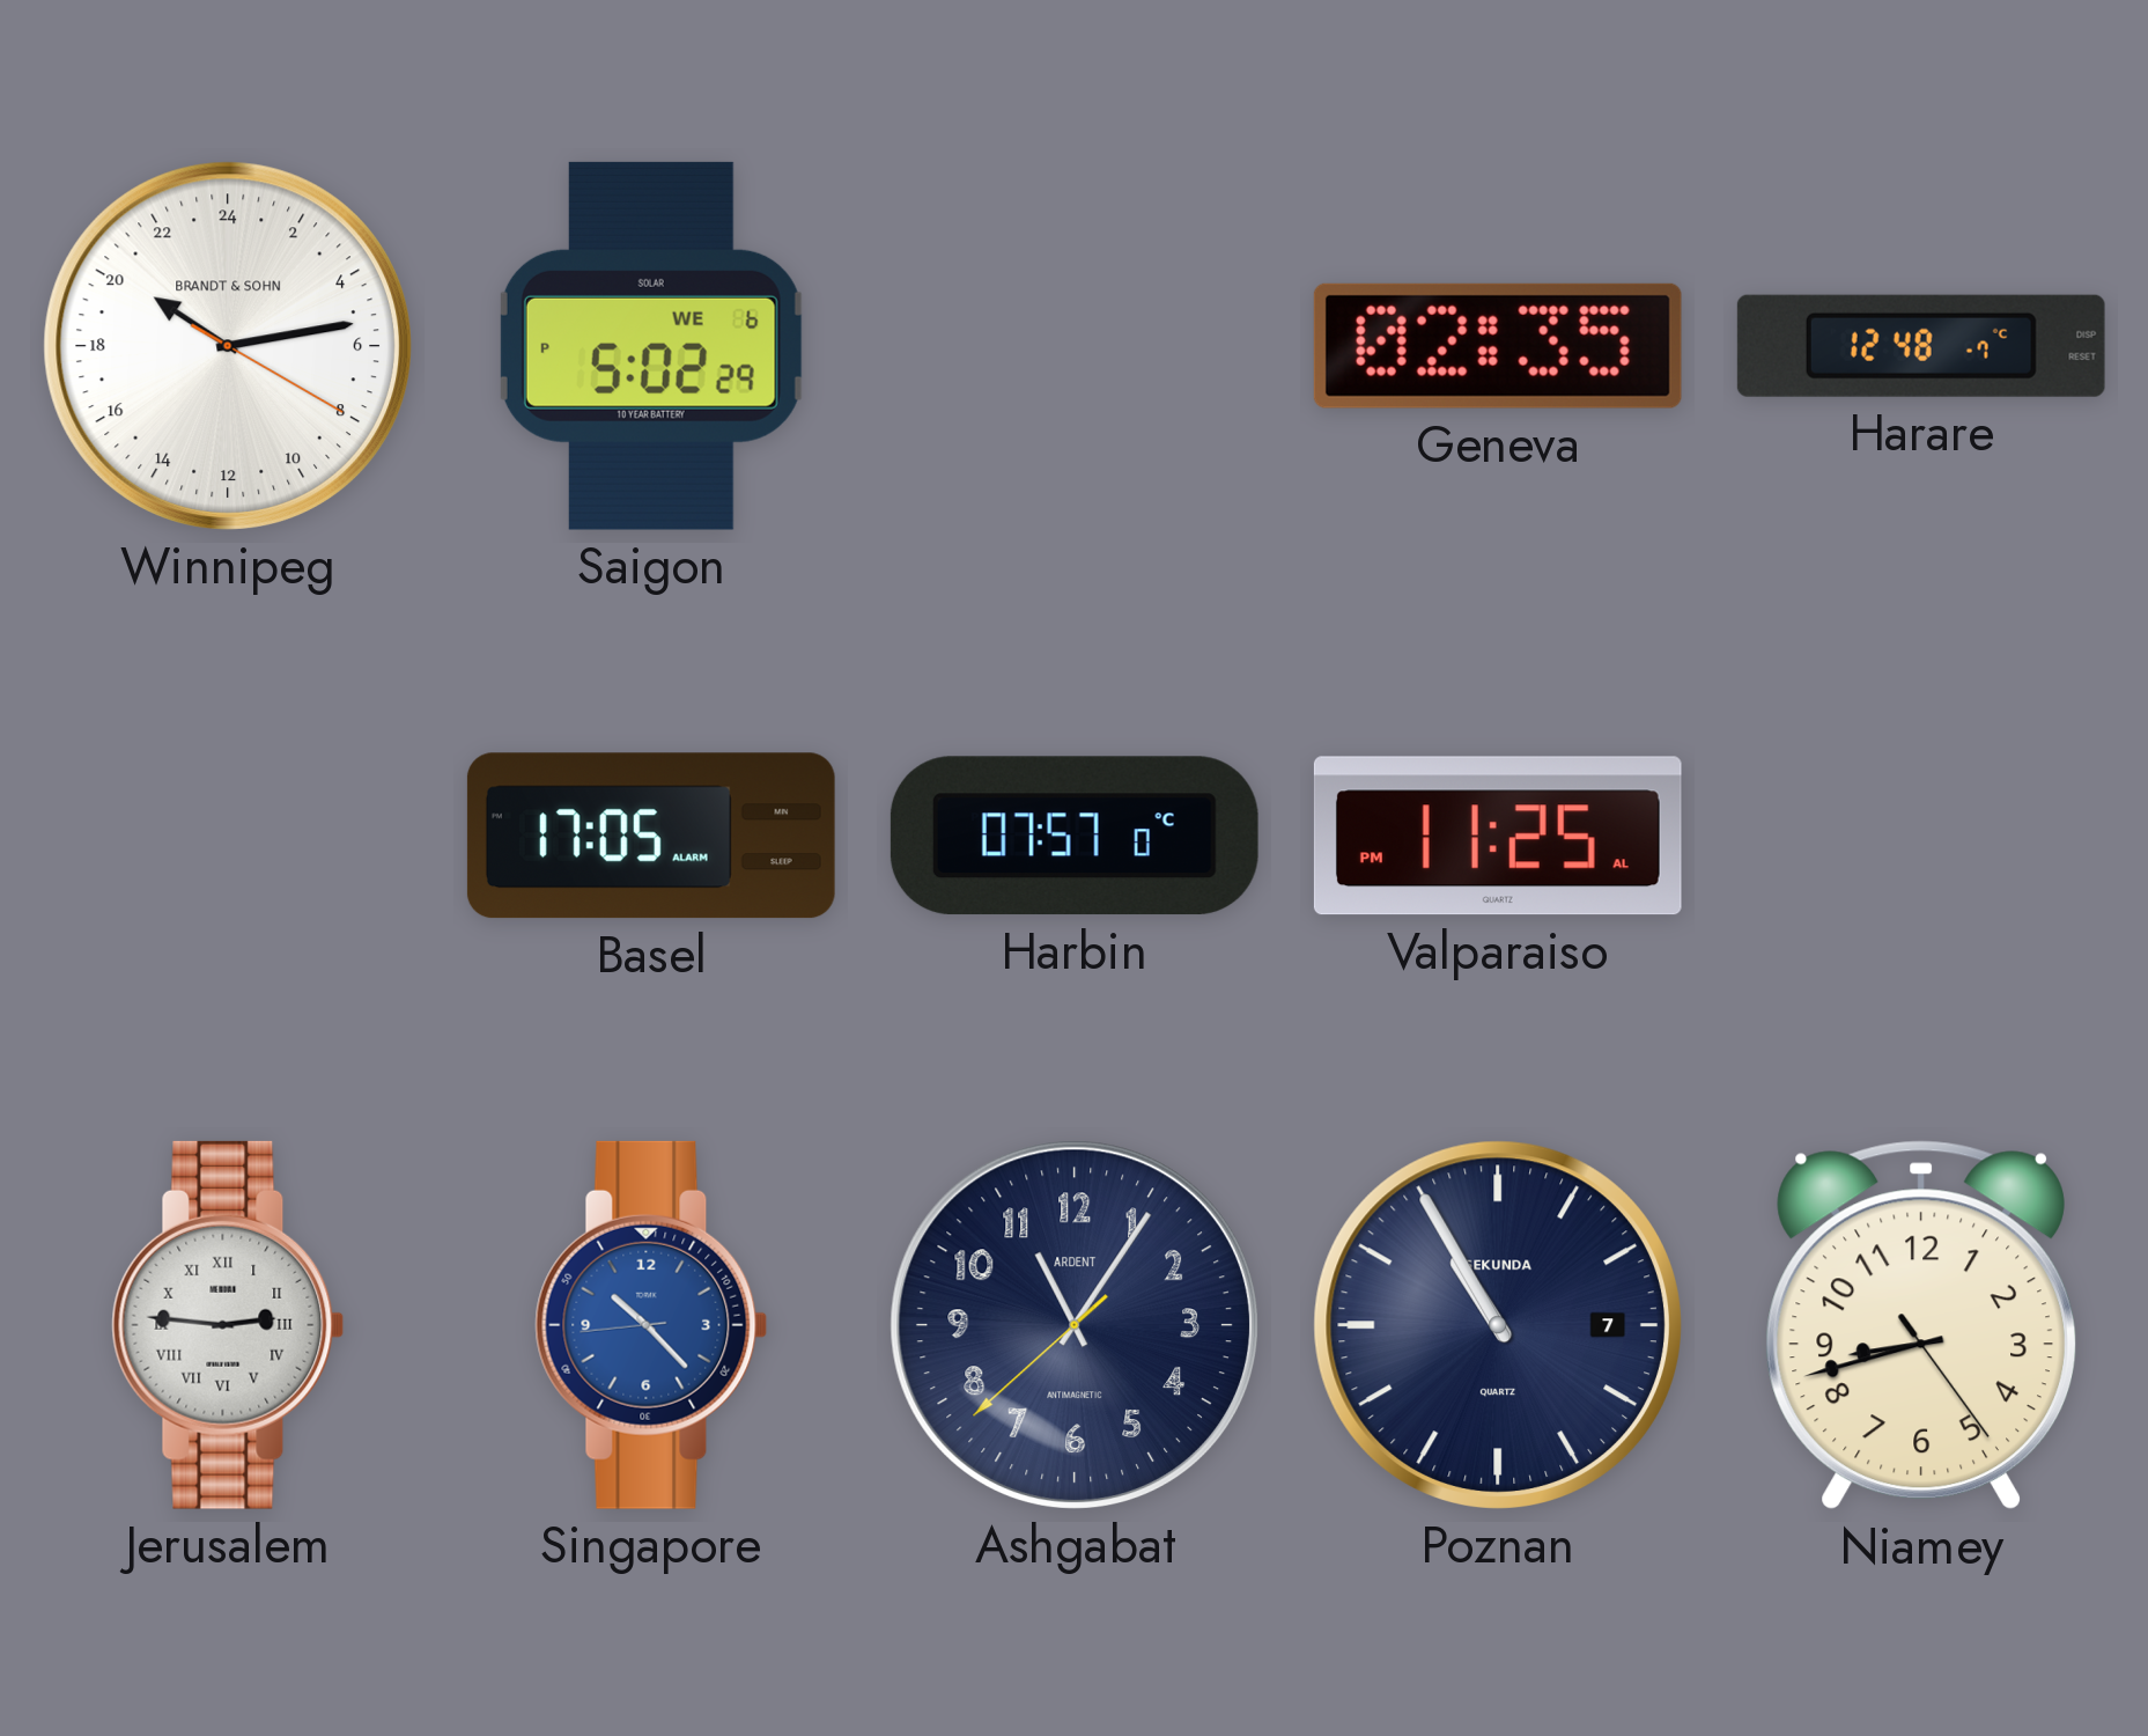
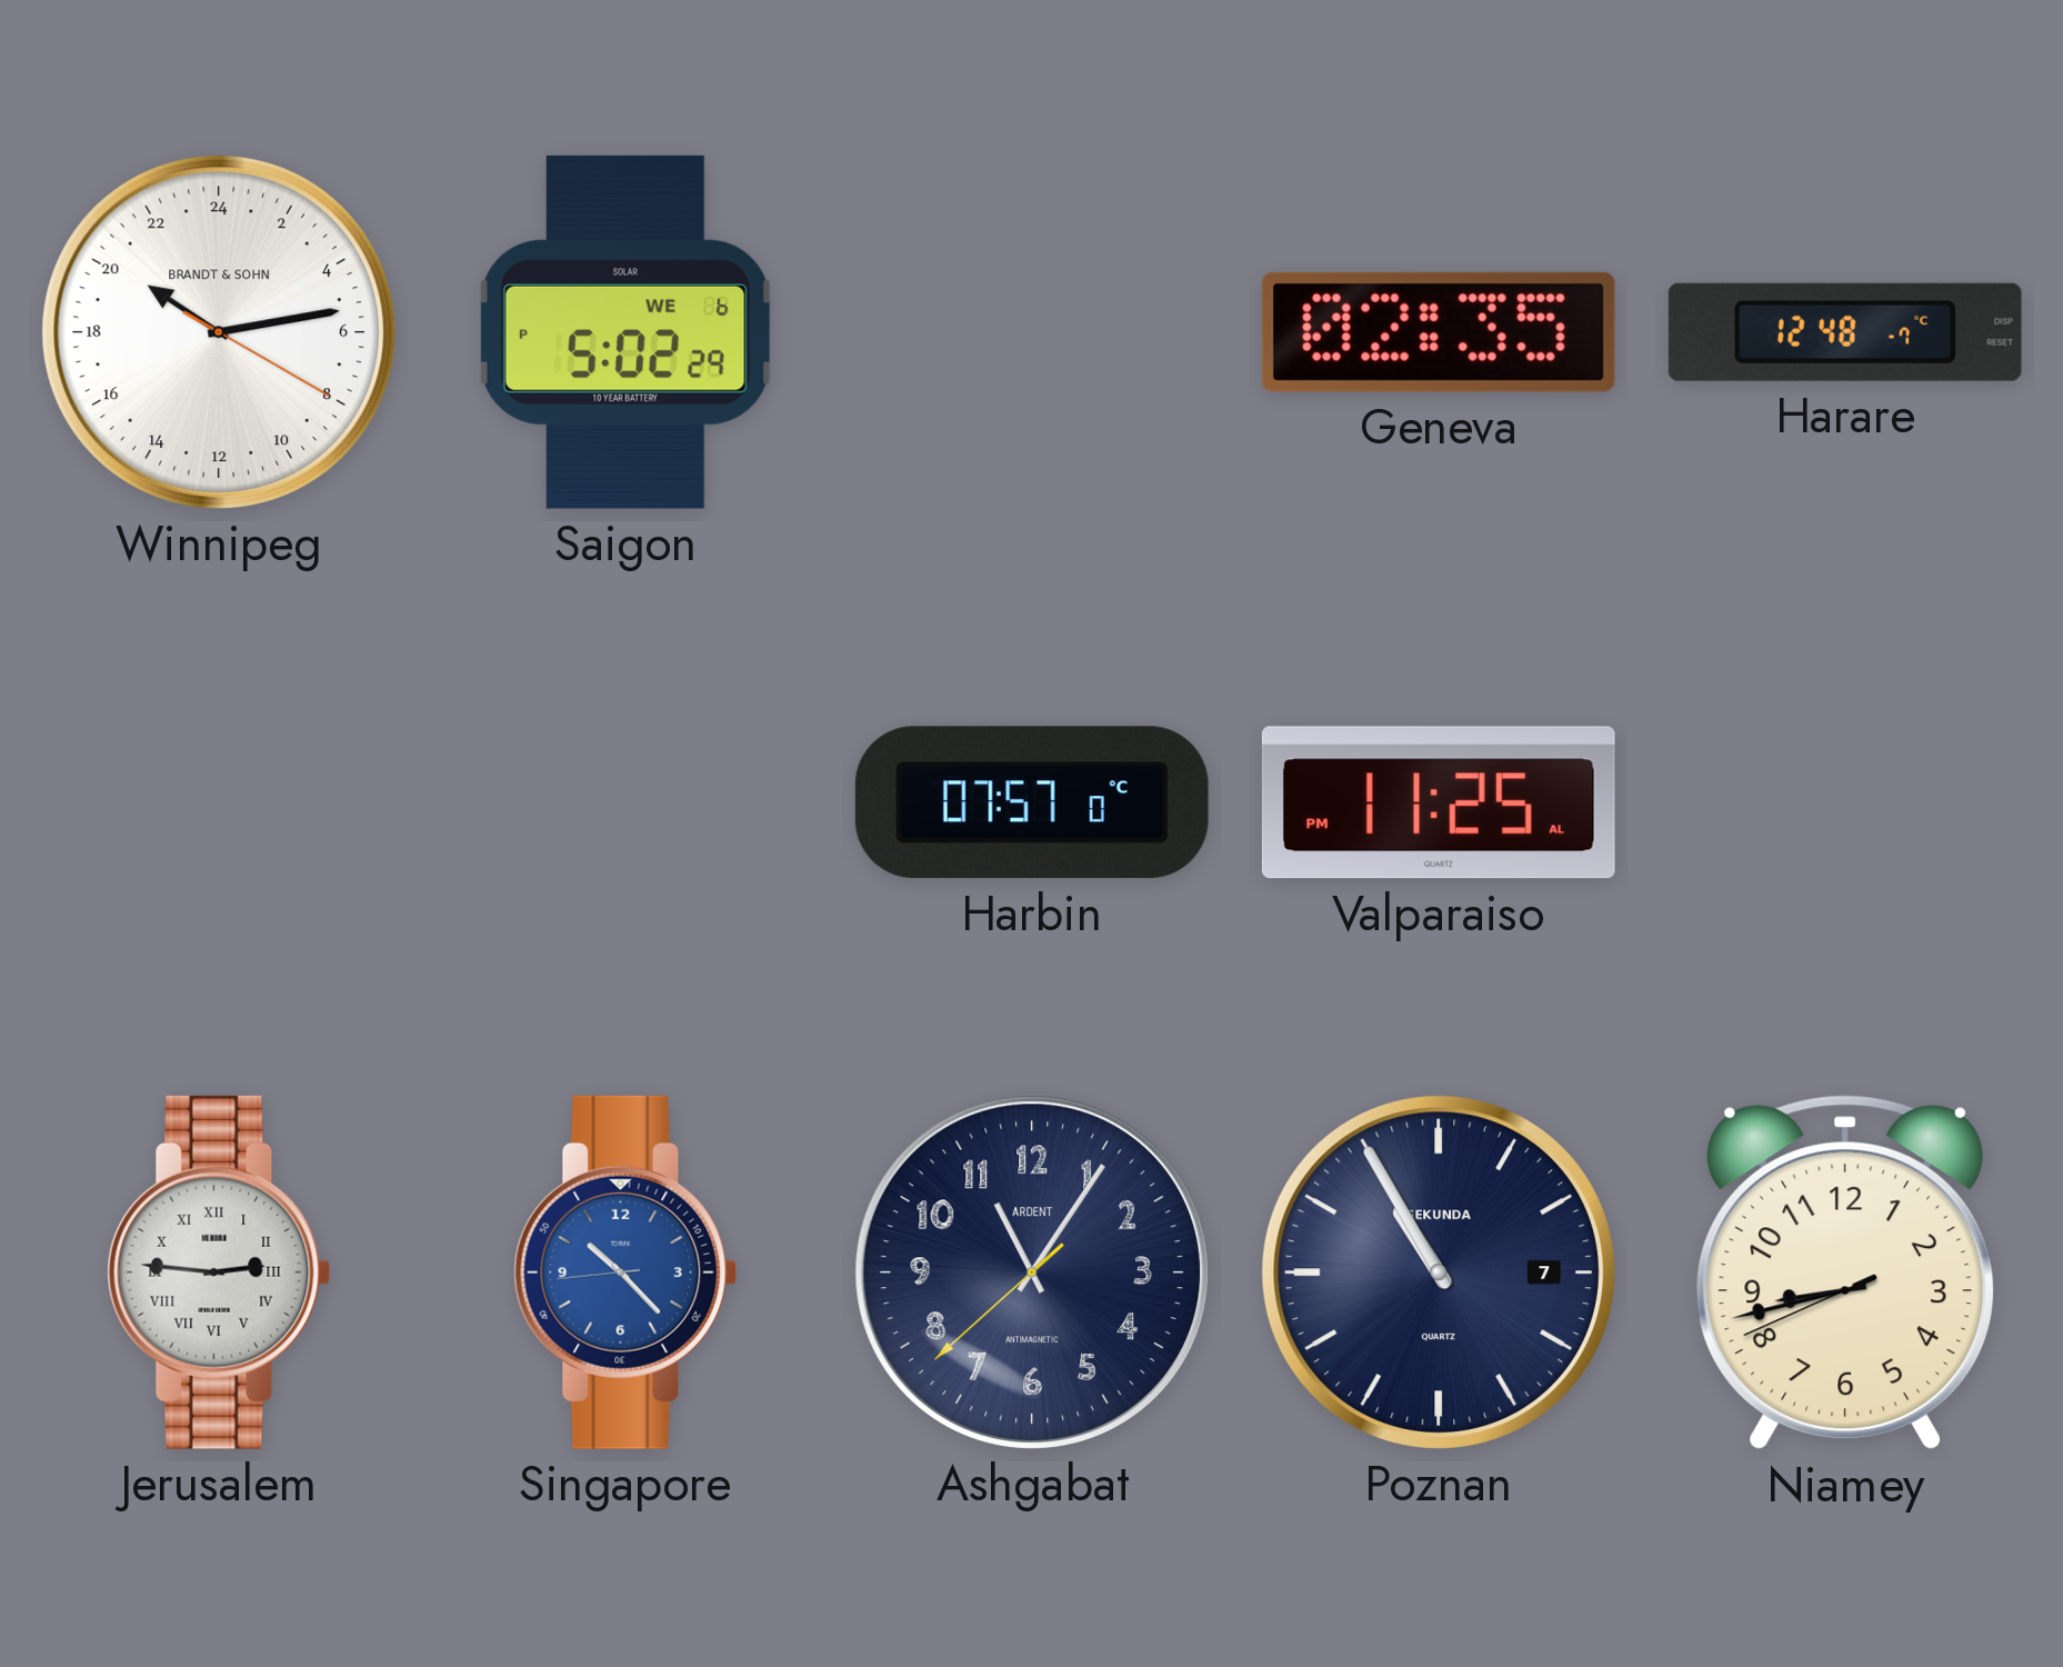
Basel: 17:05 -> none (651, 836)
Niamey: 8:42:24 -> 8:42:41 (1845, 1272)
